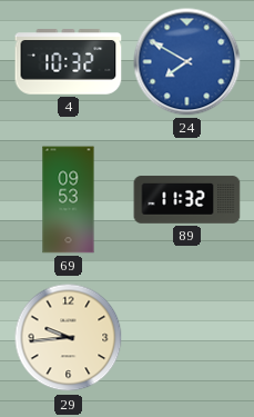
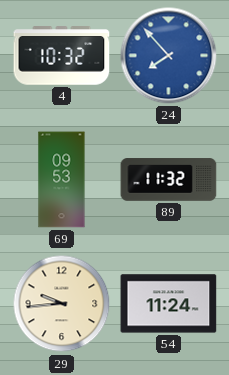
24: 7:50 -> 7:53 (169, 56)
54: none -> 11:24 (169, 304)
